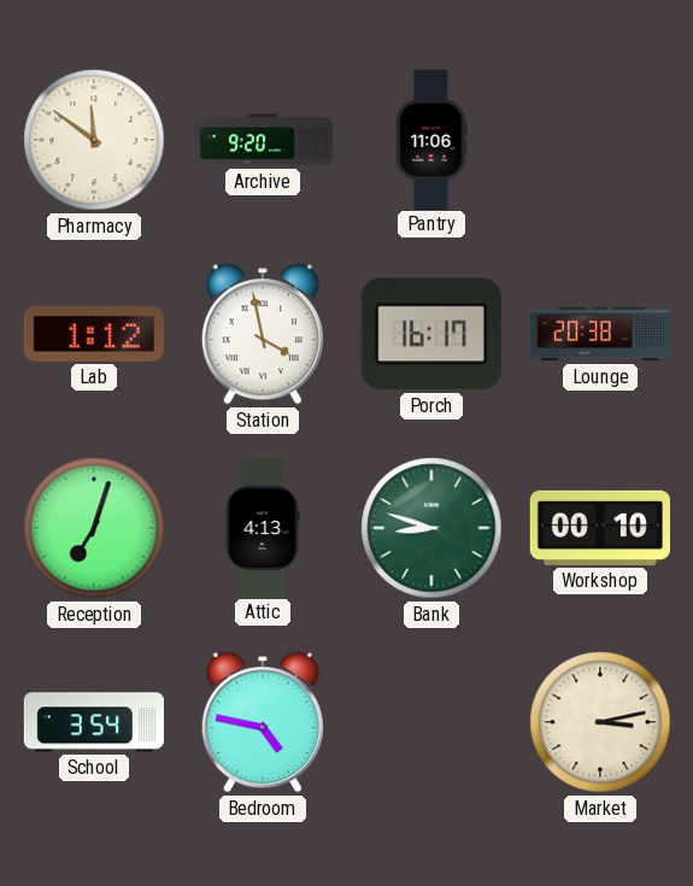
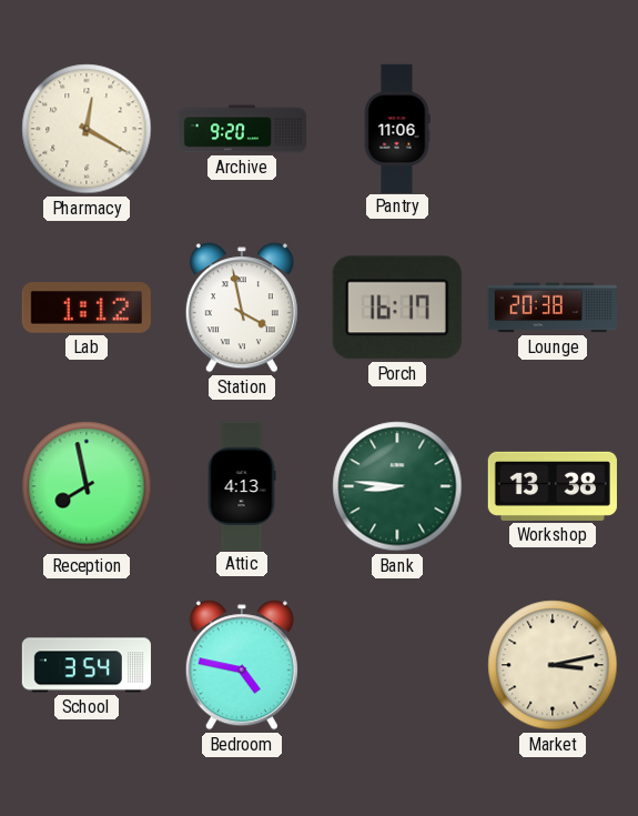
Pharmacy: 11:51 -> 12:20 (87, 129)
Reception: 7:03 -> 7:58 (87, 486)
Bank: 8:48 -> 8:46 (397, 486)
Workshop: 00:10 -> 13:38 (553, 486)
